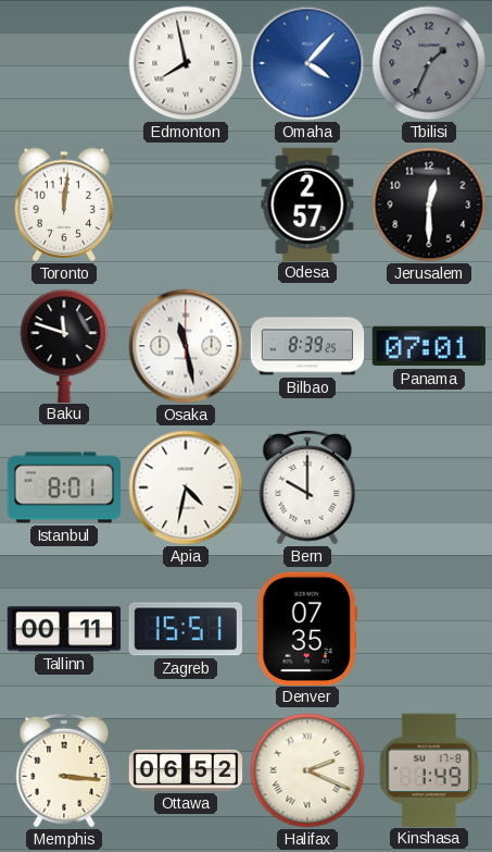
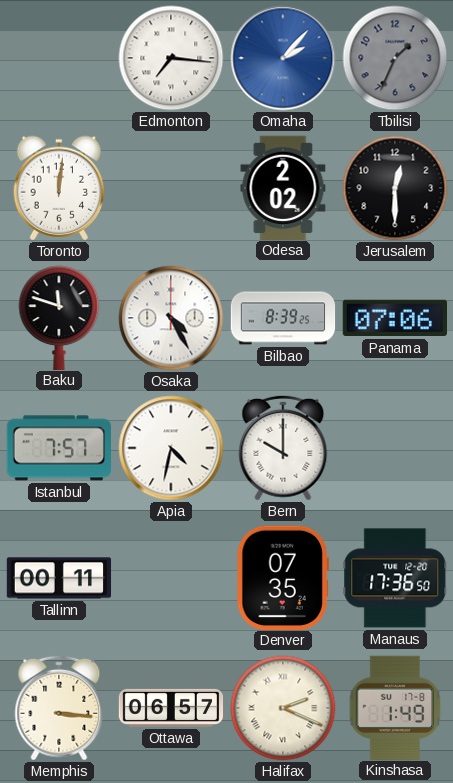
Edmonton: 7:58 -> 7:16 (171, 58)
Omaha: 4:07 -> 2:07 (283, 58)
Odesa: 2:57 -> 2:02 (283, 187)
Osaka: 11:28 -> 4:25 (171, 318)
Panama: 07:01 -> 07:06 (394, 318)
Istanbul: 8:01 -> 7:57 (58, 448)
Zagreb: 15:51 -> none (186, 629)
Manaus: none -> 17:36 (395, 578)
Ottawa: 06:52 -> 06:57 (171, 708)
